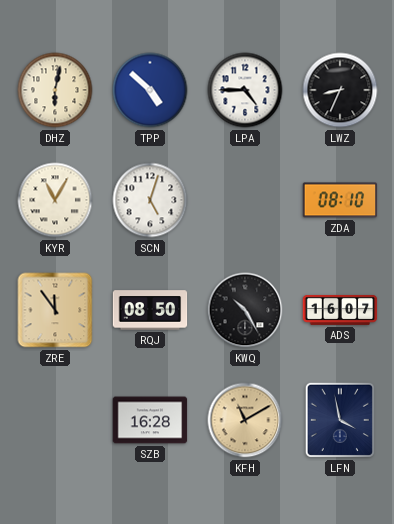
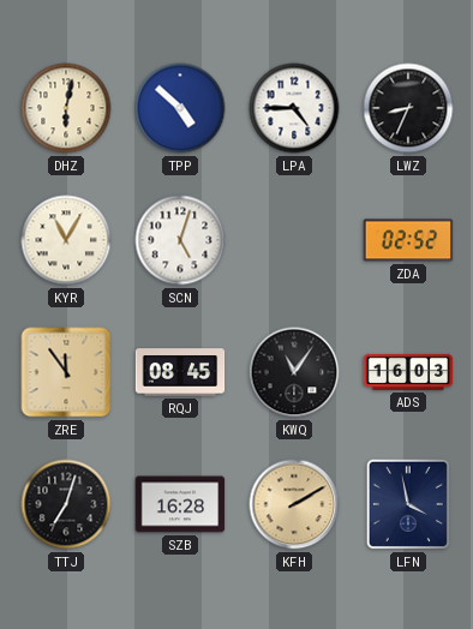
ZDA: 08:10 -> 02:52 (408, 240)
RQJ: 08:50 -> 08:45 (180, 372)
KWQ: 10:25 -> 11:06 (294, 372)
ADS: 16:07 -> 16:03 (408, 372)
TTJ: none -> 7:03 (66, 504)
KFH: 11:10 -> 2:10 (294, 504)
